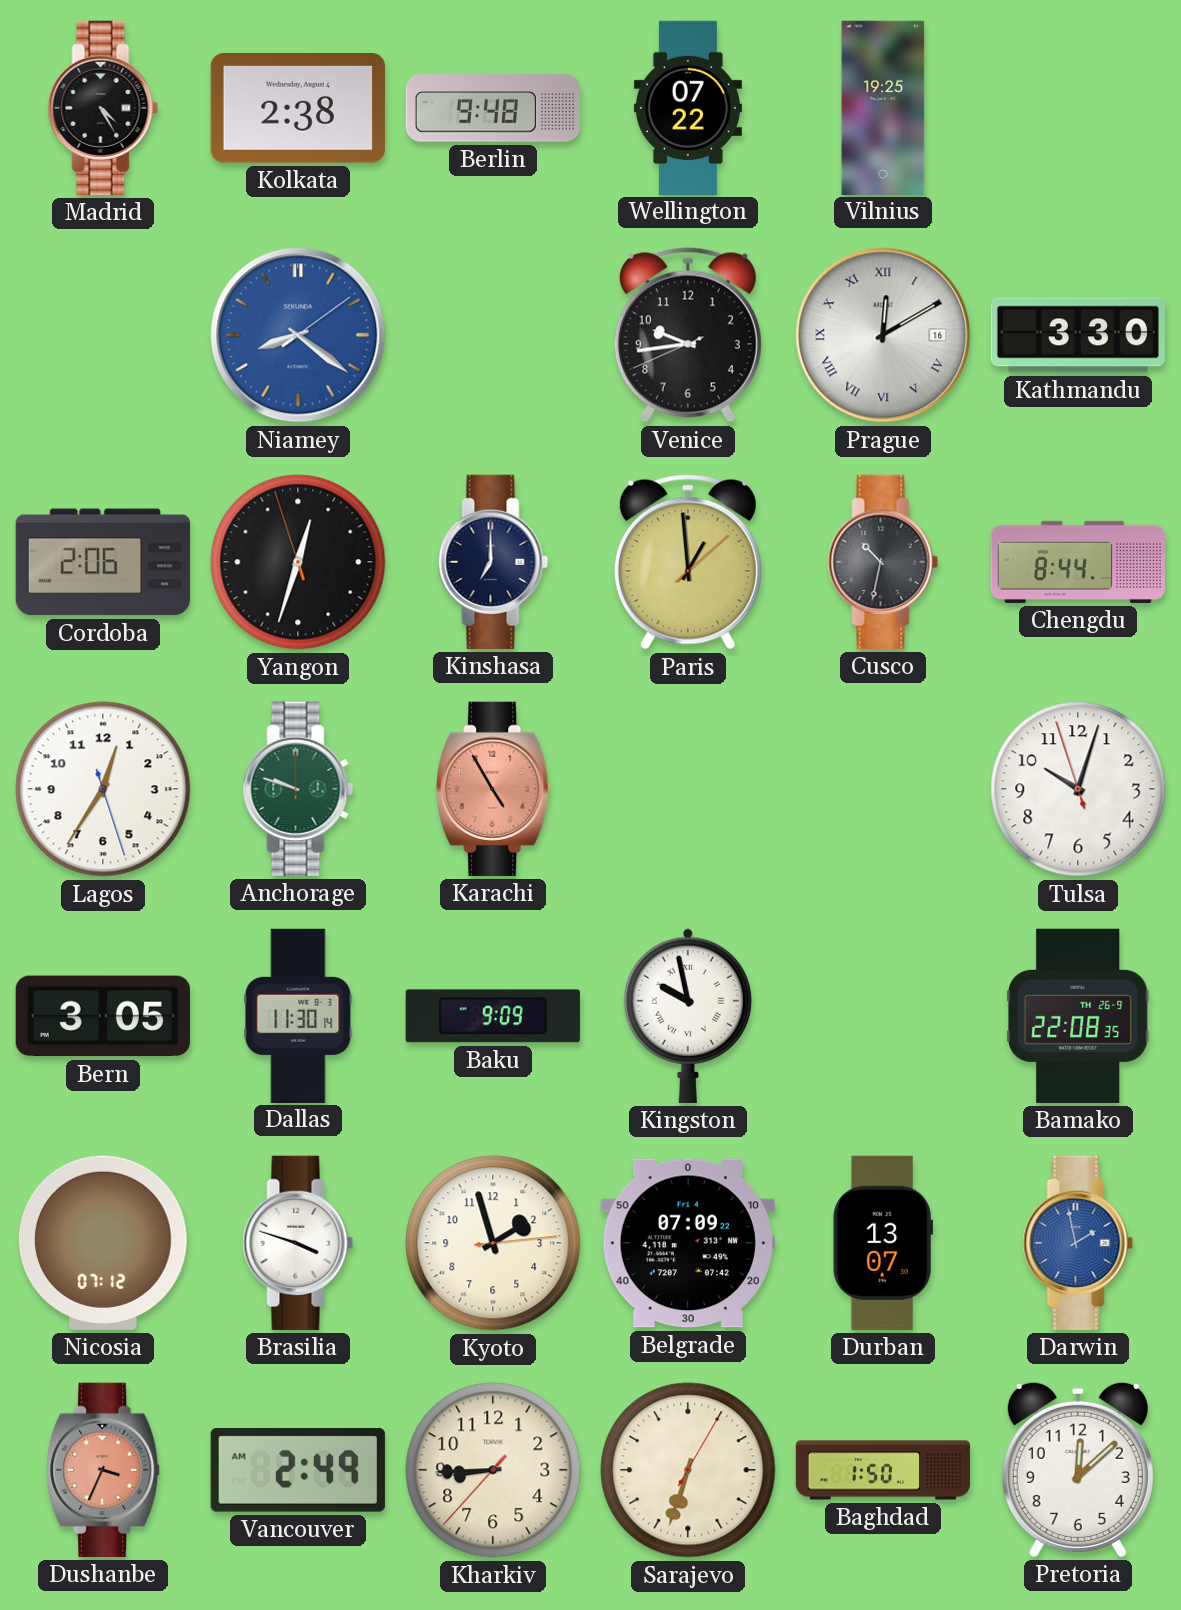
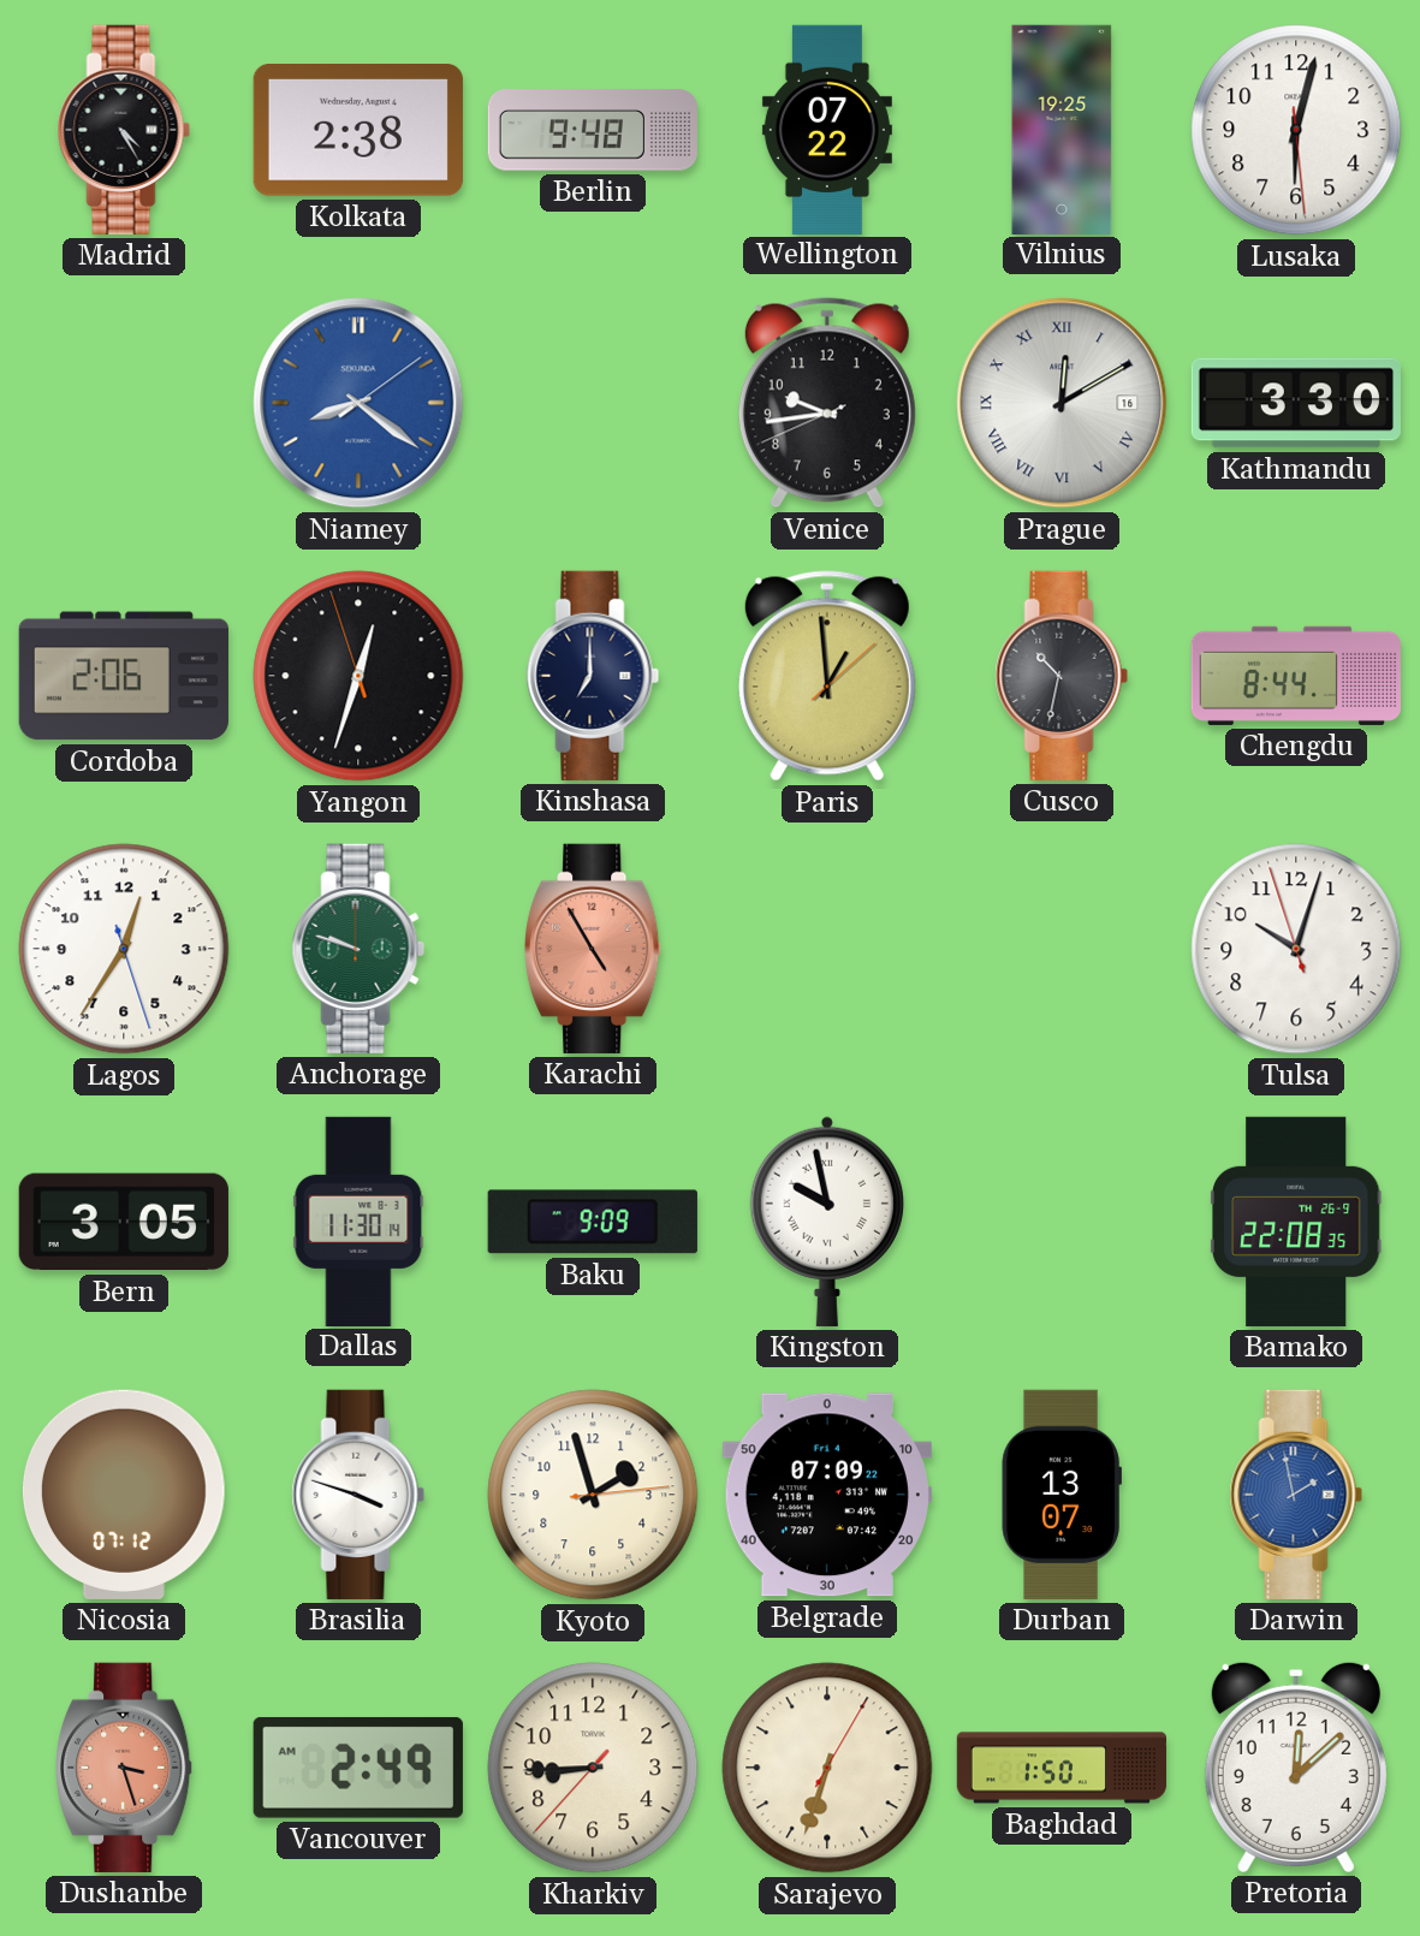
Lusaka: none -> 6:02 (1296, 130)
Dushanbe: 3:34 -> 3:27 (125, 1768)
